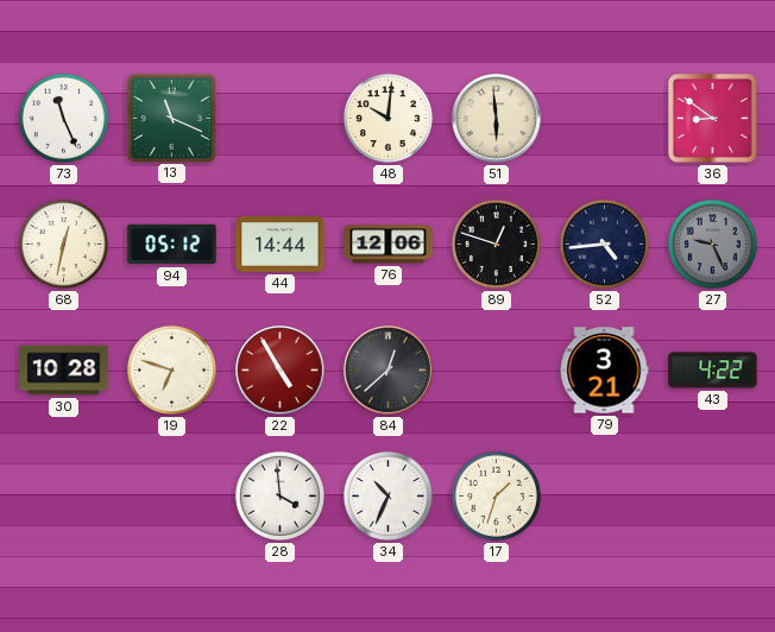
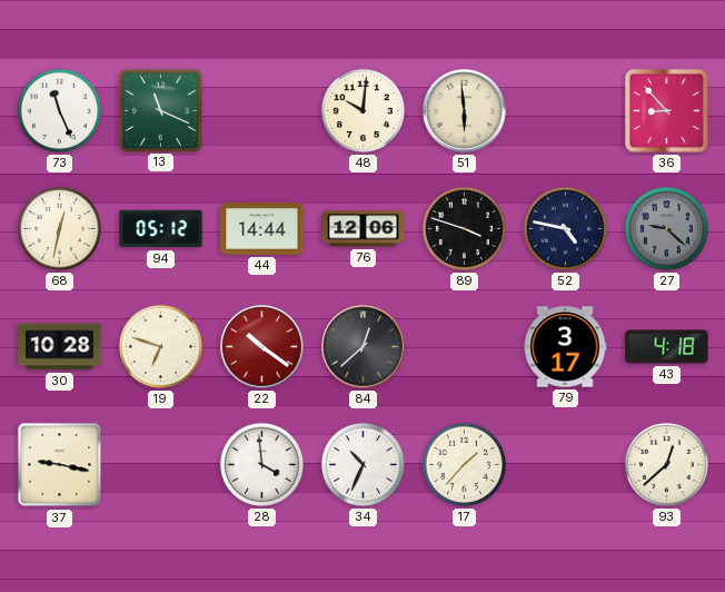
36: 8:51 -> 8:53 (666, 110)
89: 12:48 -> 3:48 (464, 228)
52: 4:44 -> 4:47 (565, 228)
27: 9:26 -> 9:22 (666, 228)
22: 4:55 -> 10:21 (262, 347)
79: 3:21 -> 3:17 (565, 347)
43: 4:22 -> 4:18 (667, 347)
37: none -> 9:17 (60, 465)
17: 1:33 -> 1:37 (464, 464)
93: none -> 12:38 (666, 464)
